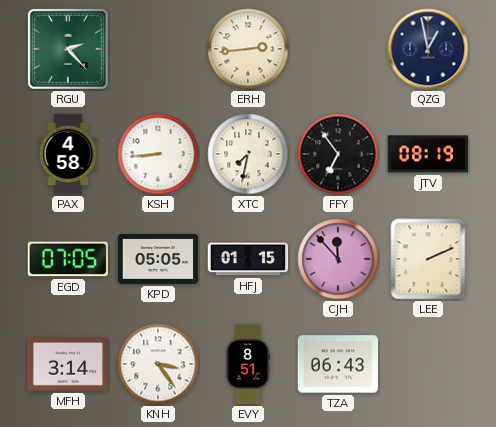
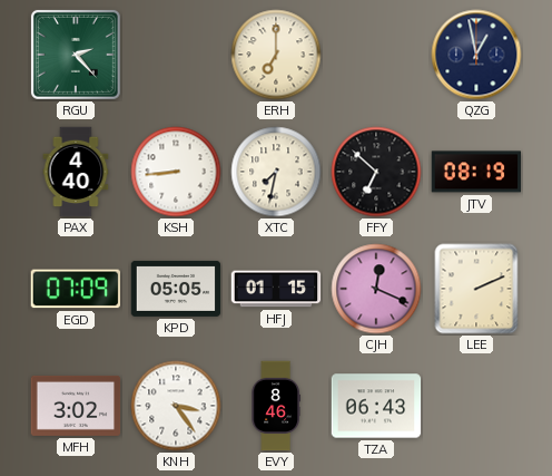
ERH: 2:44 -> 7:00 (276, 55)
PAX: 4:58 -> 4:40 (76, 172)
FFY: 6:54 -> 6:52 (376, 172)
EGD: 07:05 -> 07:09 (75, 289)
CJH: 11:53 -> 12:19 (376, 289)
MFH: 3:14 -> 3:02 (76, 406)
EVY: 8:51 -> 8:46 (276, 406)
